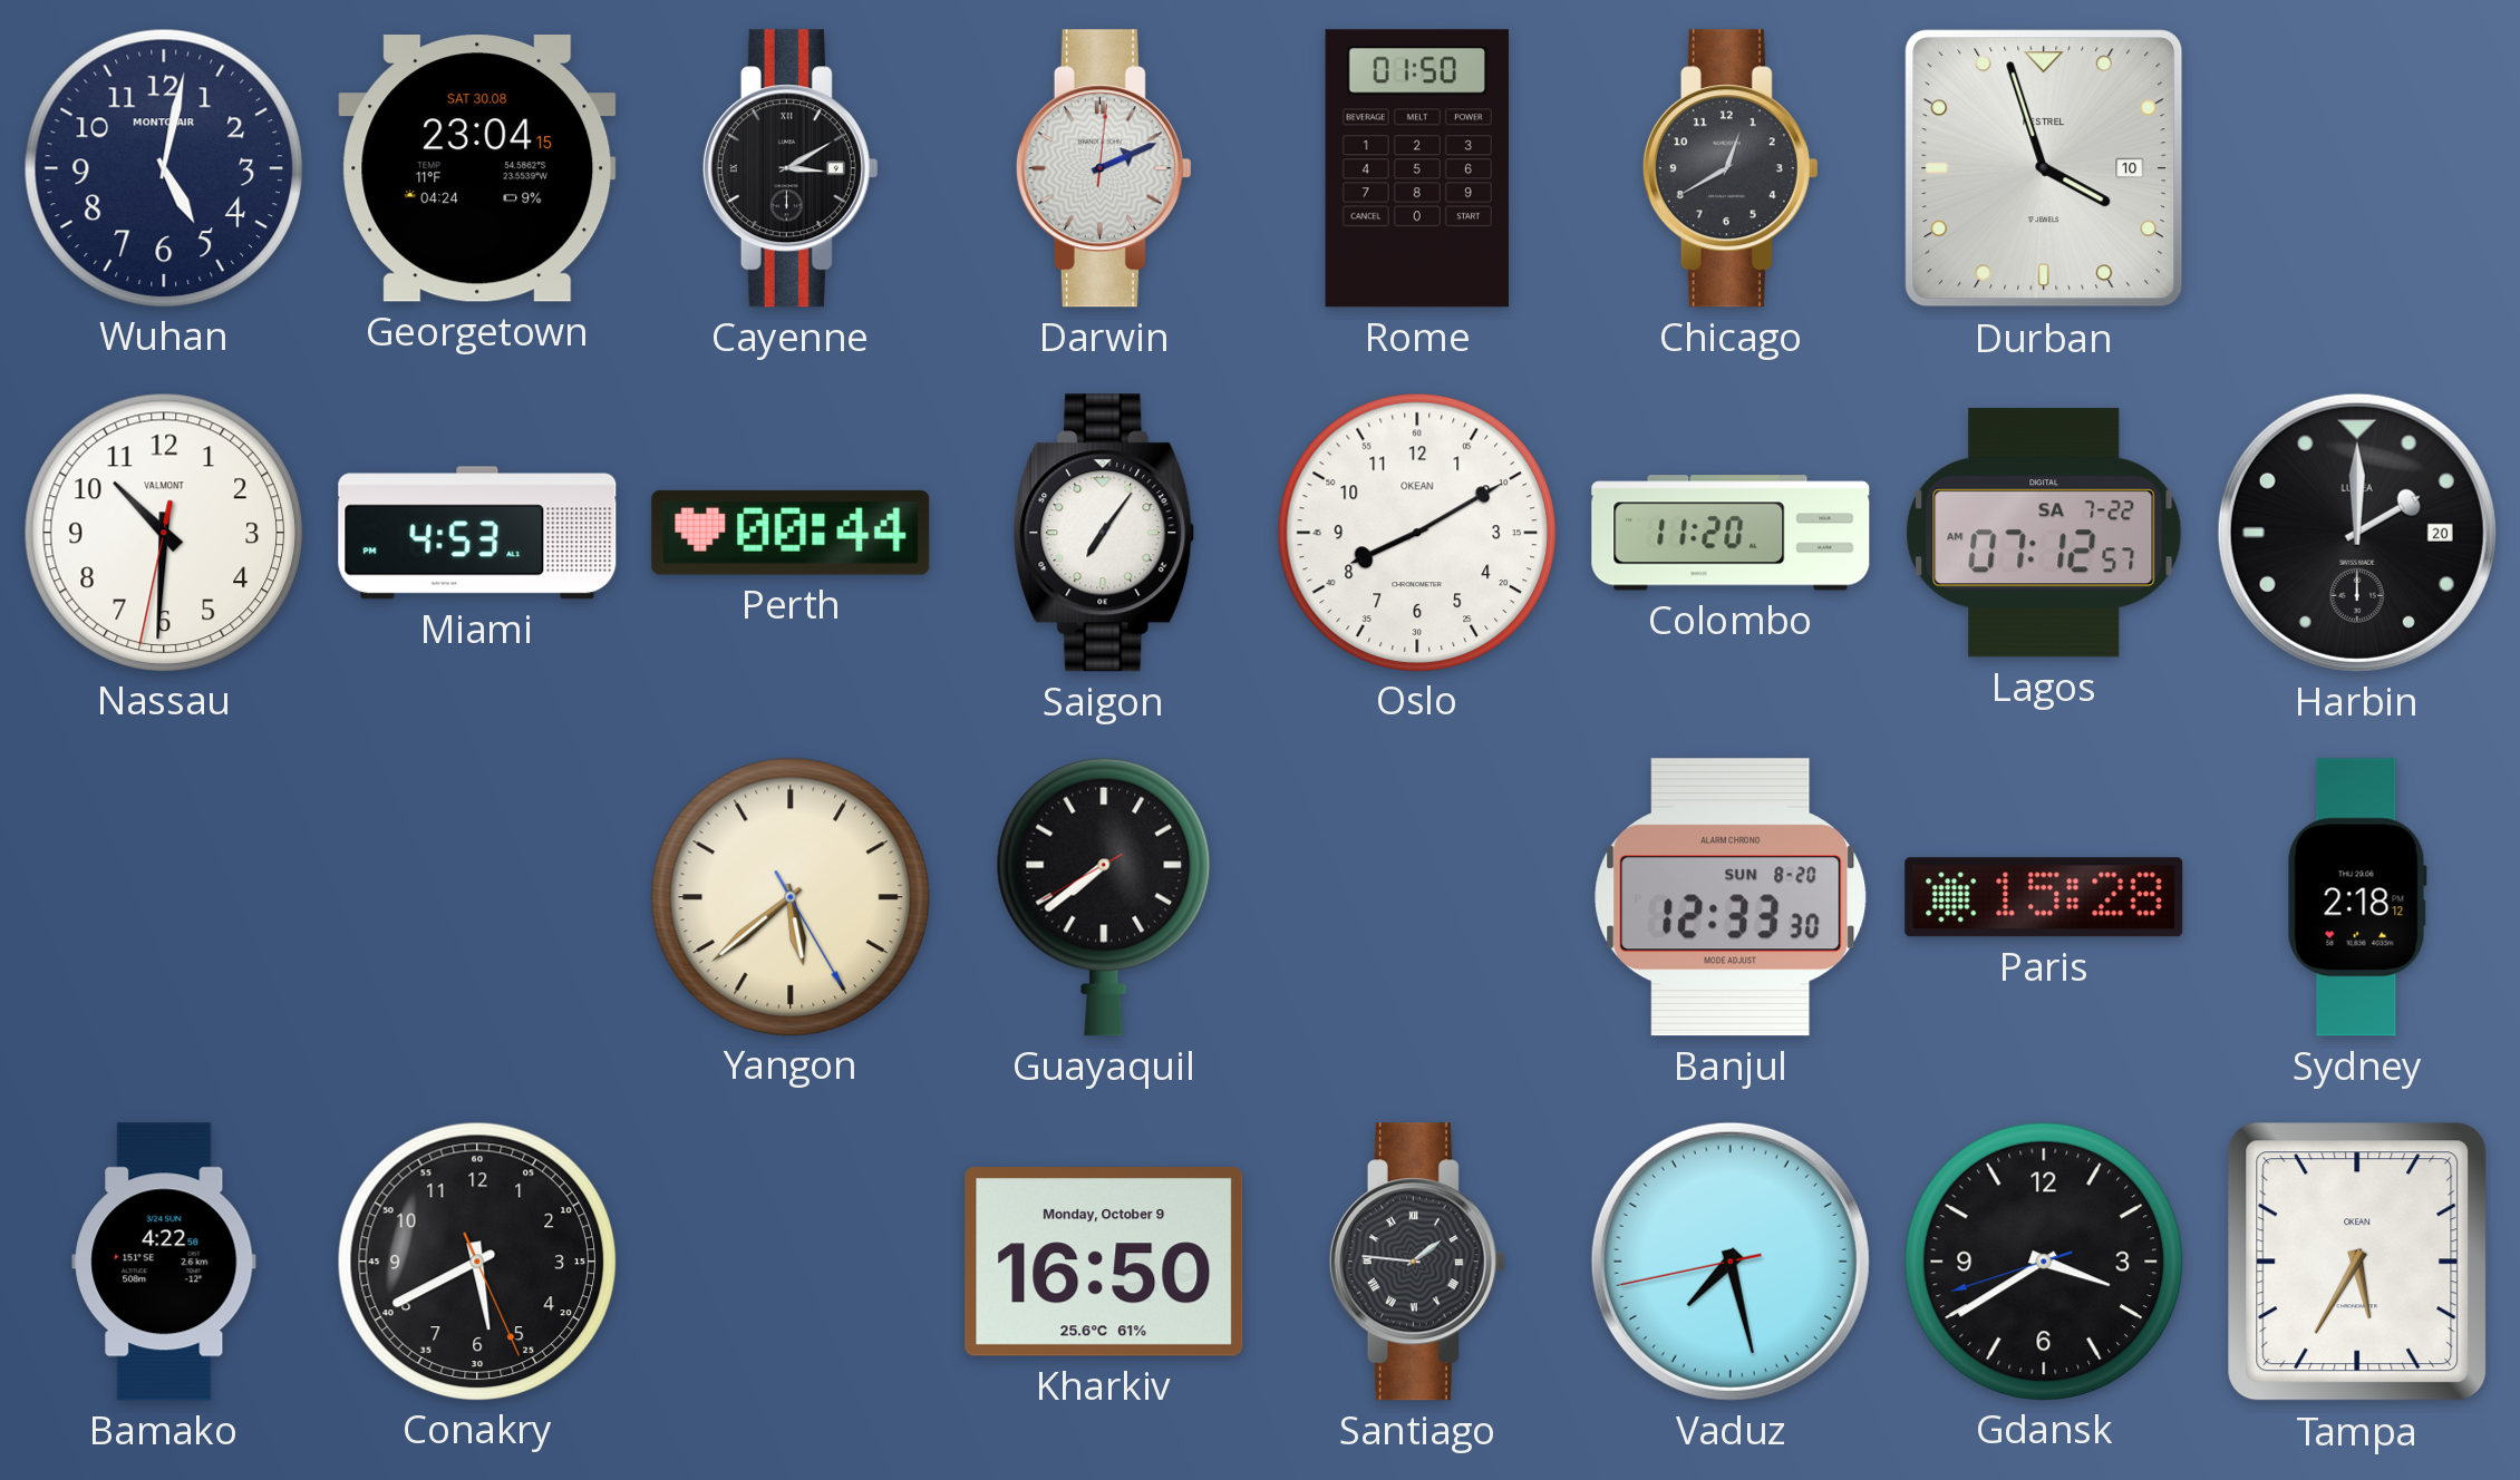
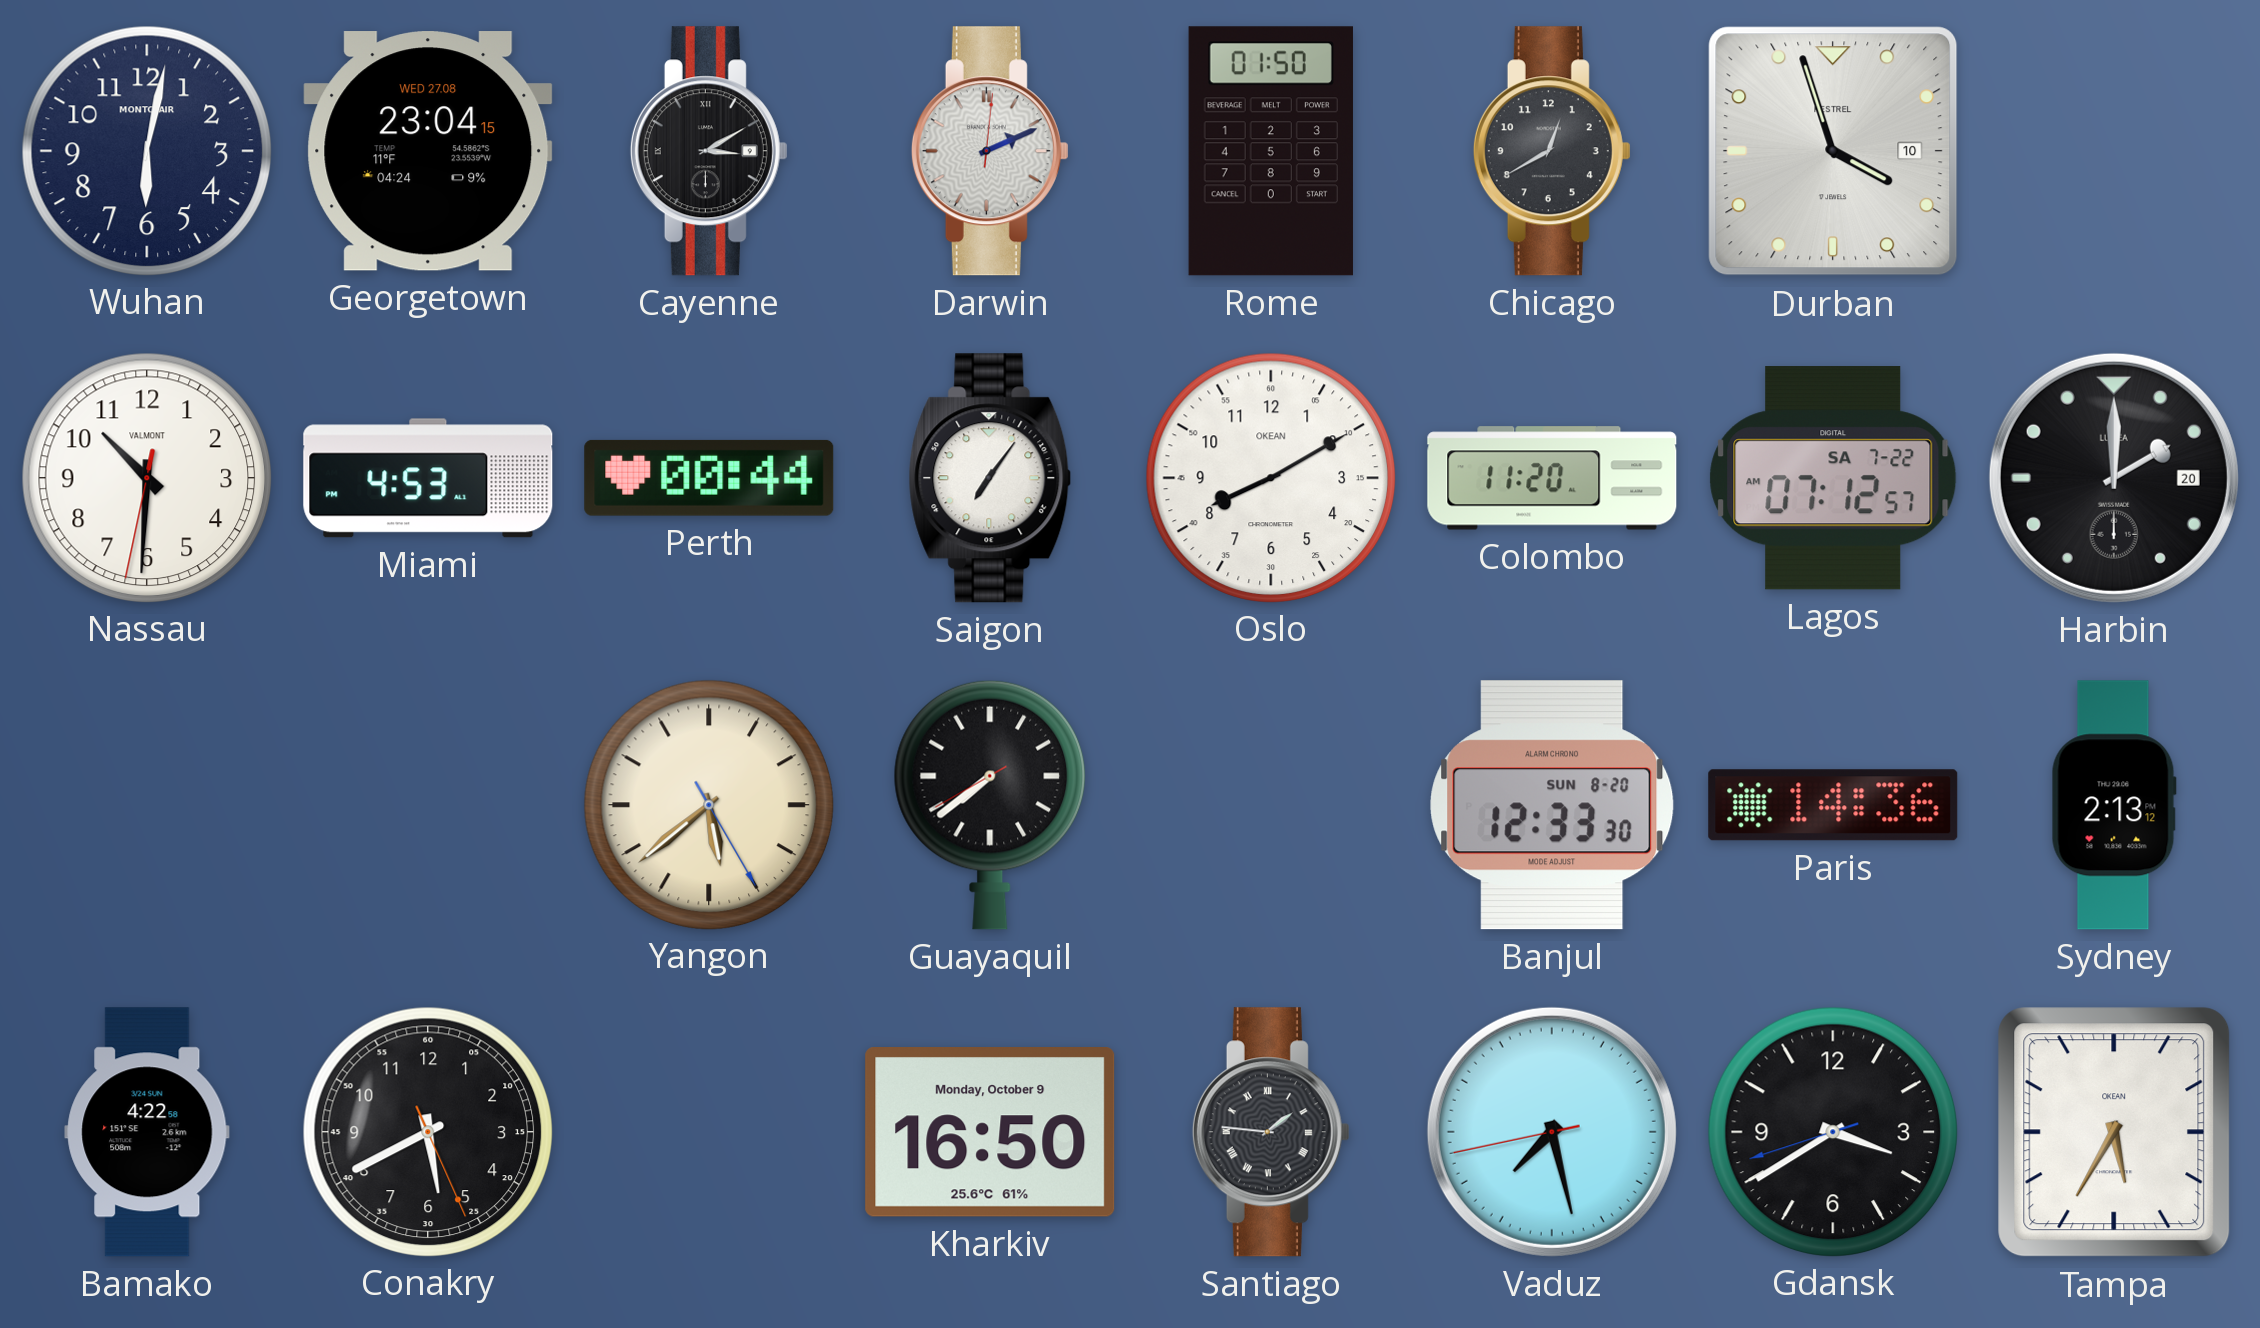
Wuhan: 5:02 -> 6:02 (146, 150)
Georgetown date: SAT 30.08 -> WED 27.08 (428, 151)
Paris: 15:28 -> 14:36 (1833, 805)
Sydney: 2:18 -> 2:13 (2114, 805)
